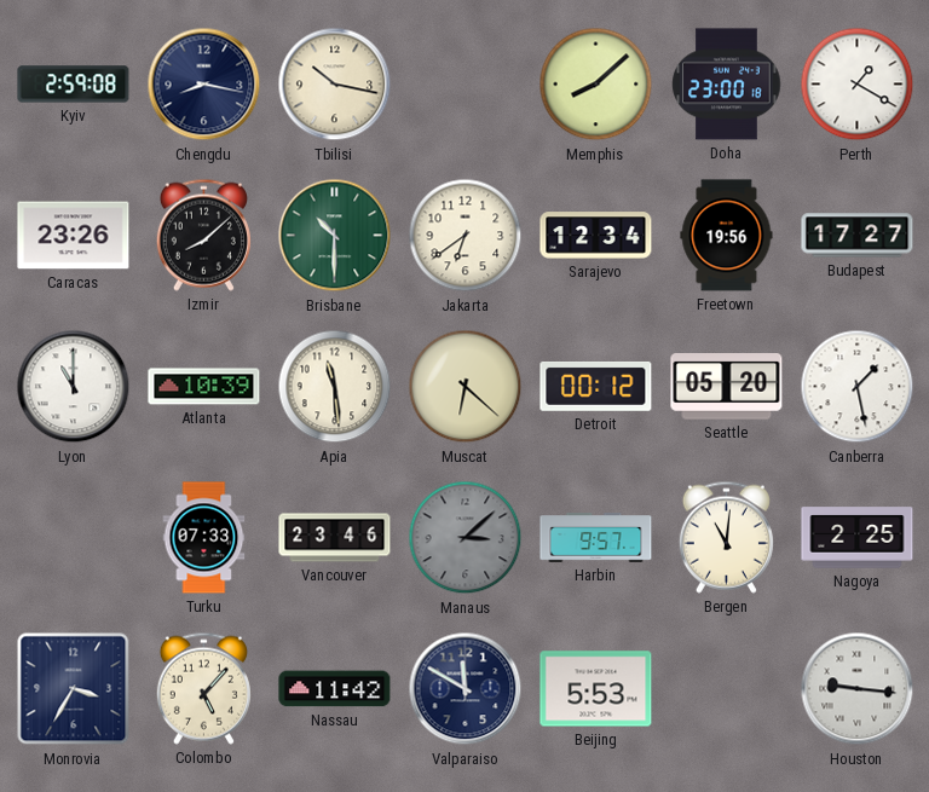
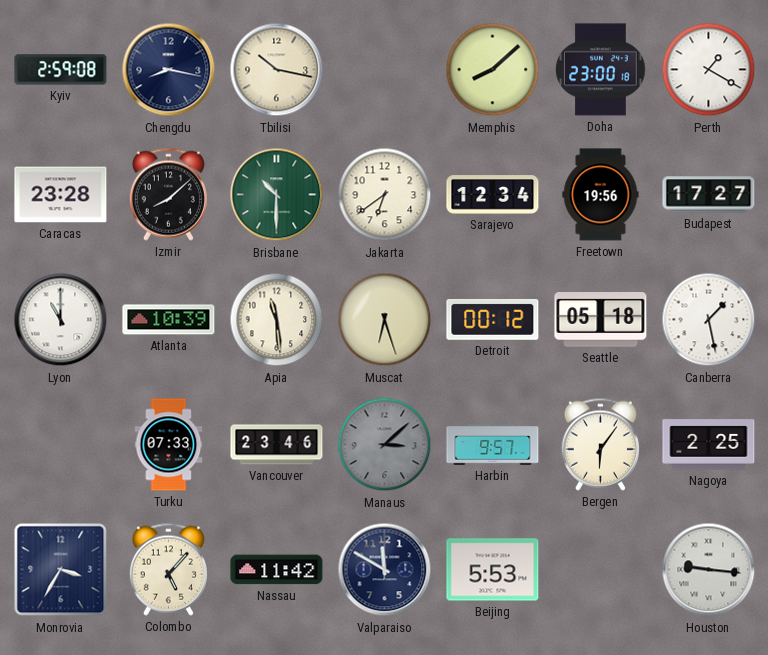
Caracas: 23:26 -> 23:28 (61, 195)
Muscat: 6:22 -> 6:27 (385, 320)
Seattle: 05:20 -> 05:18 (601, 320)
Bergen: 11:01 -> 6:06 (600, 444)
